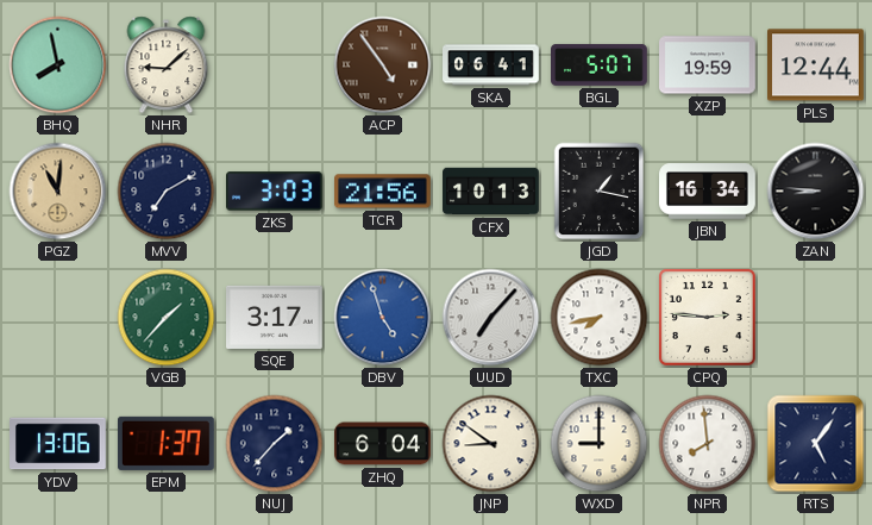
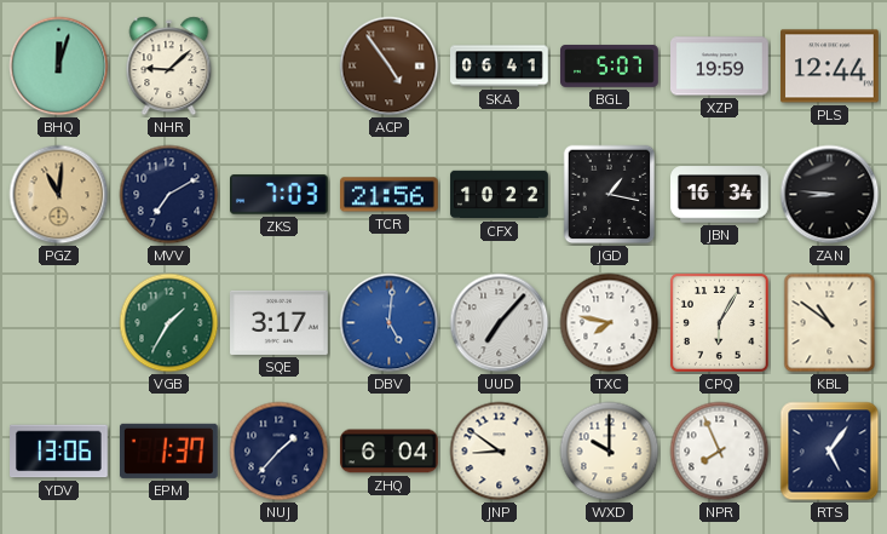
BHQ: 7:58 -> 12:03 (59, 67)
ZKS: 3:03 -> 7:03 (280, 195)
CFX: 10:13 -> 10:22 (500, 195)
VGB: 1:37 -> 1:35 (169, 323)
DBV: 4:57 -> 5:01 (390, 323)
TXC: 7:43 -> 7:47 (610, 323)
CPQ: 2:46 -> 6:05 (719, 322)
KBL: none -> 10:51 (830, 323)
WXD: 9:00 -> 10:00 (610, 452)
NPR: 7:59 -> 7:56 (720, 452)
